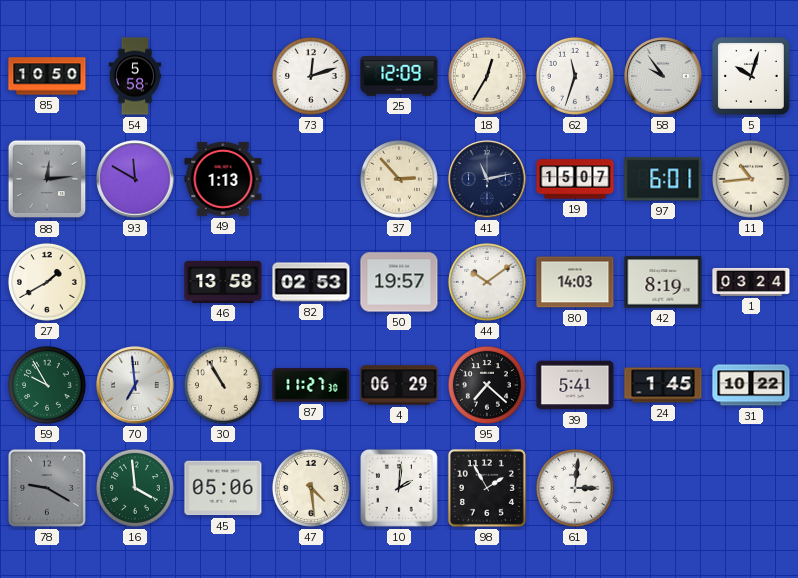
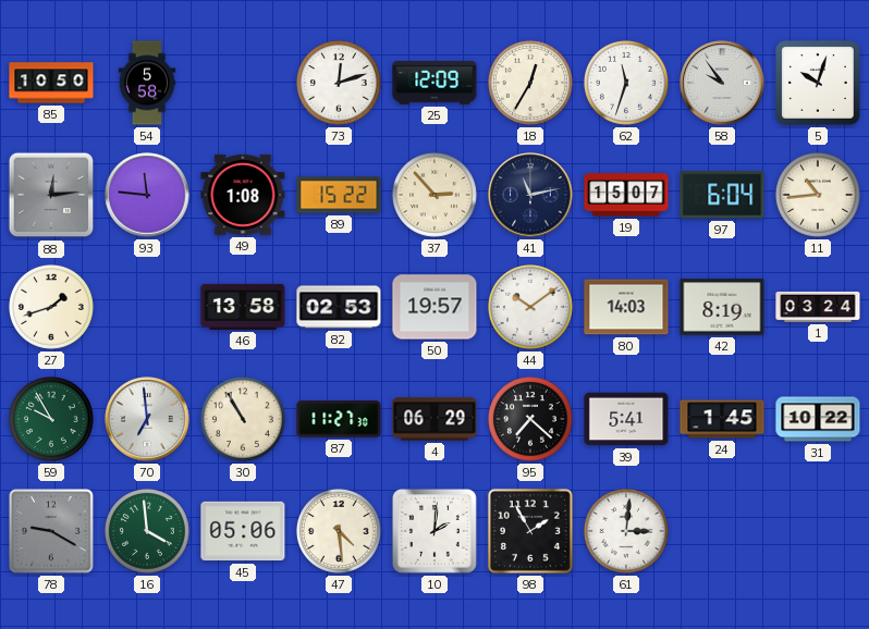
93: 11:50 -> 11:46 (147, 195)
49: 1:13 -> 1:08 (243, 195)
89: none -> 15:22 (339, 195)
97: 6:01 -> 6:04 (722, 195)
27: 1:40 -> 1:42 (51, 307)
